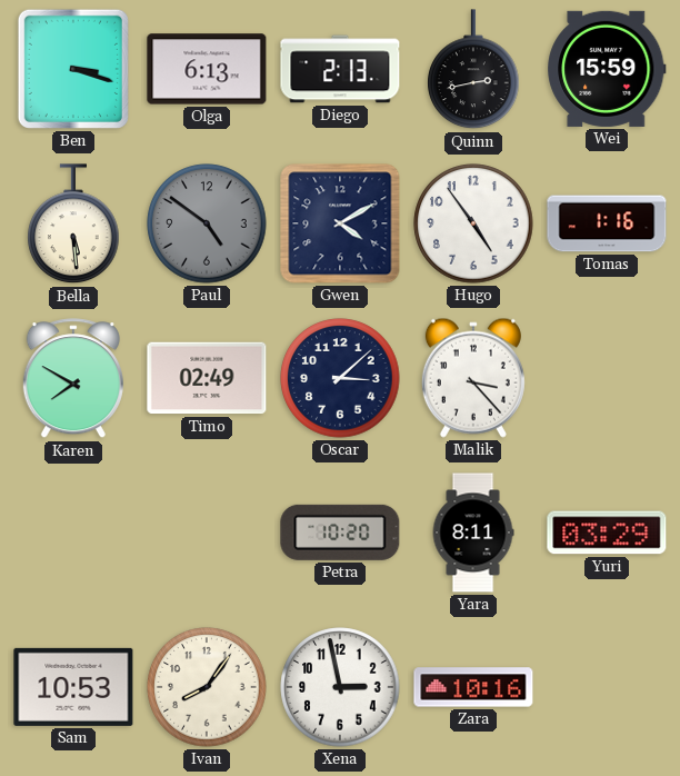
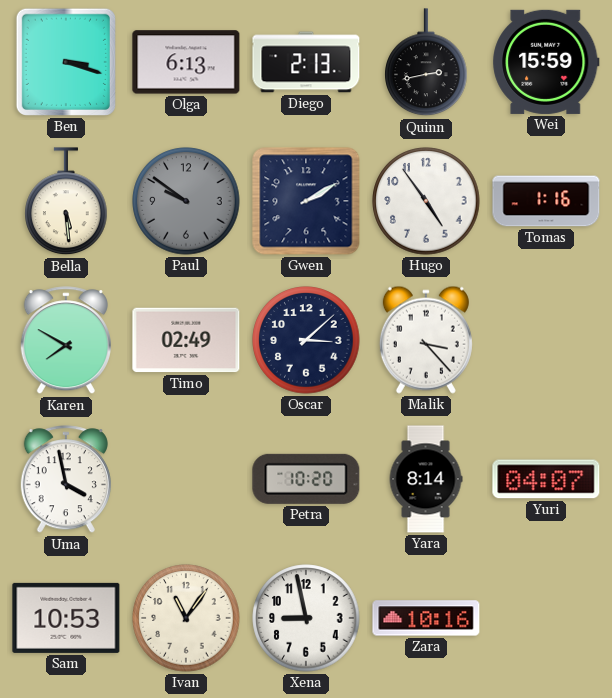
Paul: 4:51 -> 9:51 (186, 201)
Gwen: 4:10 -> 2:10 (306, 201)
Uma: none -> 3:58 (66, 480)
Yara: 8:11 -> 8:14 (426, 479)
Yuri: 03:29 -> 04:07 (546, 479)
Ivan: 8:06 -> 11:06 (186, 618)
Xena: 2:58 -> 8:58 (306, 618)
